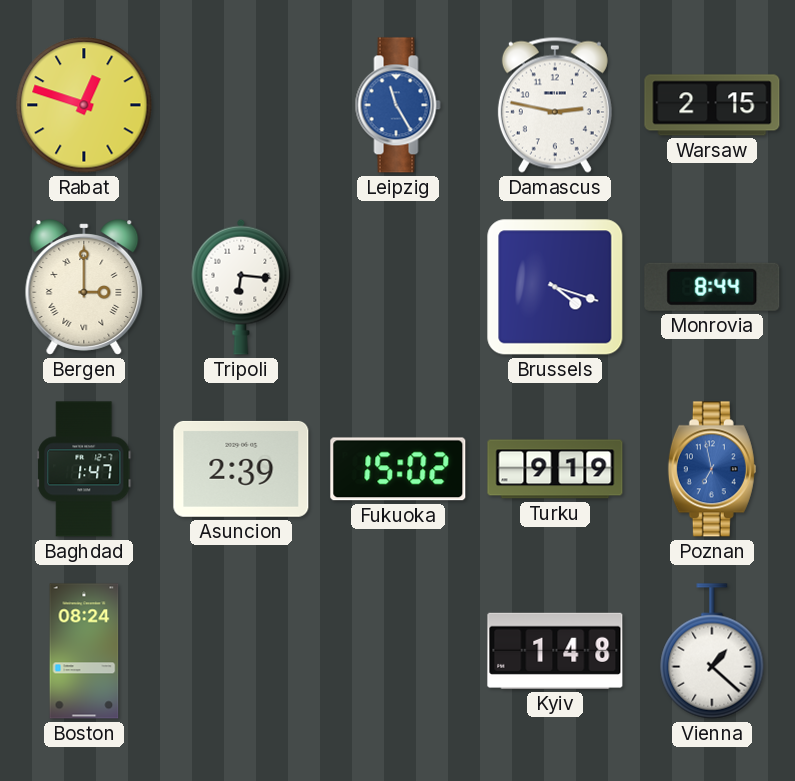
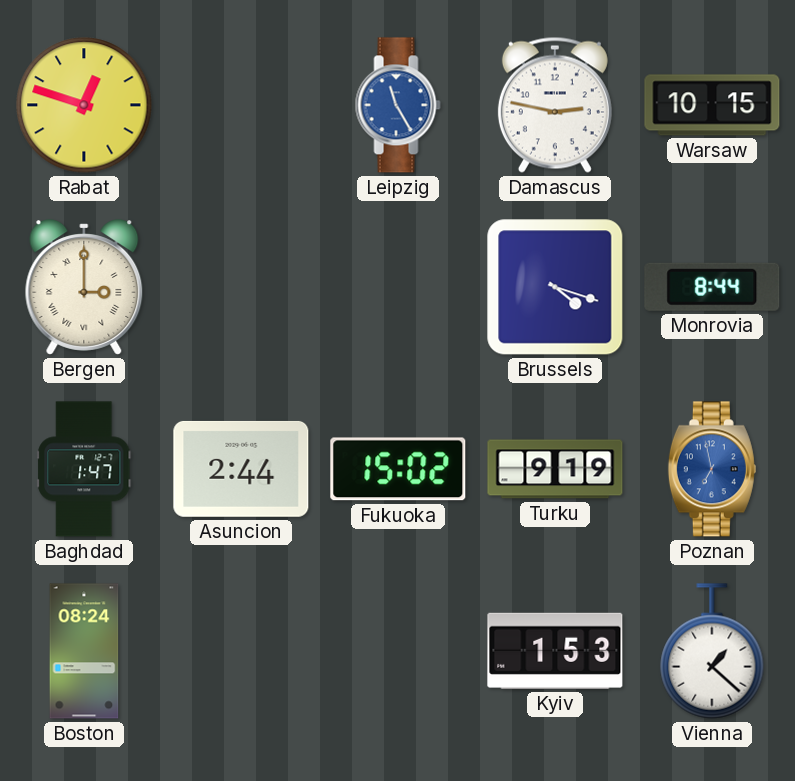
Warsaw: 2:15 -> 10:15 (712, 105)
Tripoli: 6:16 -> none (241, 287)
Asuncion: 2:39 -> 2:44 (241, 469)
Kyiv: 1:48 -> 1:53 (555, 651)
